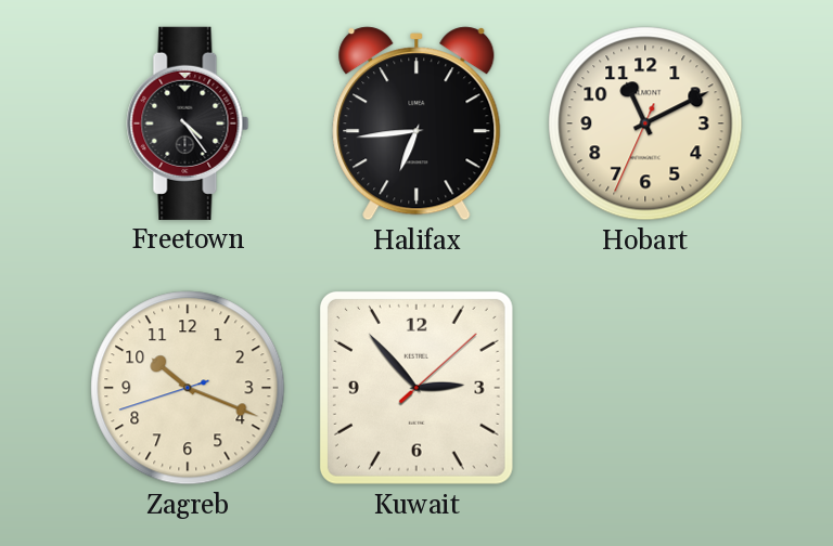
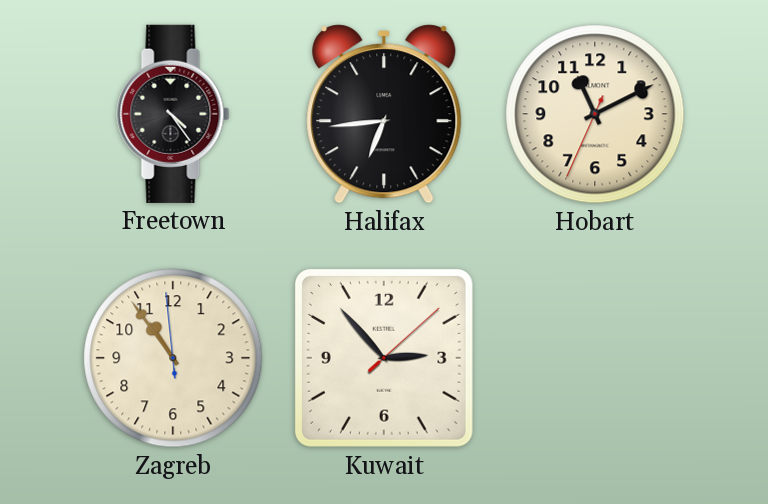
Zagreb: 10:18 -> 10:53 (173, 358)
